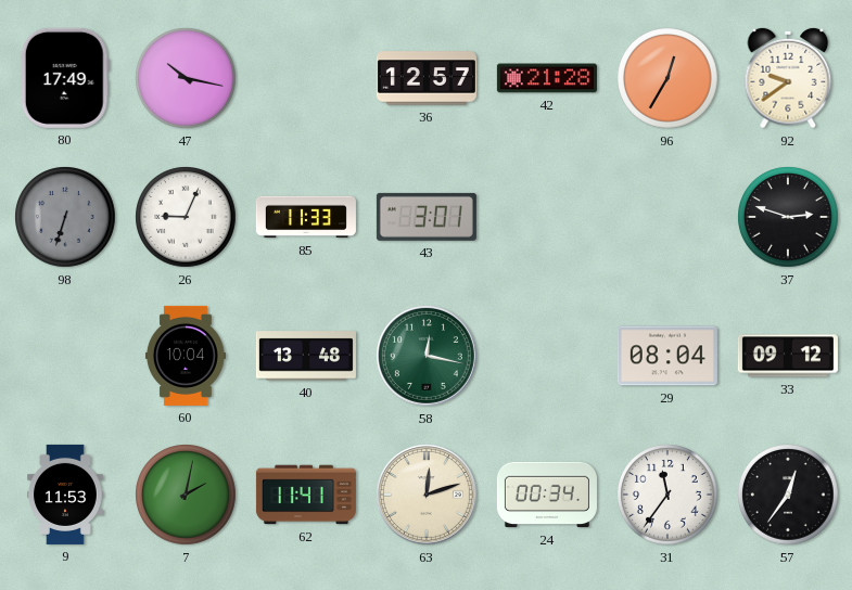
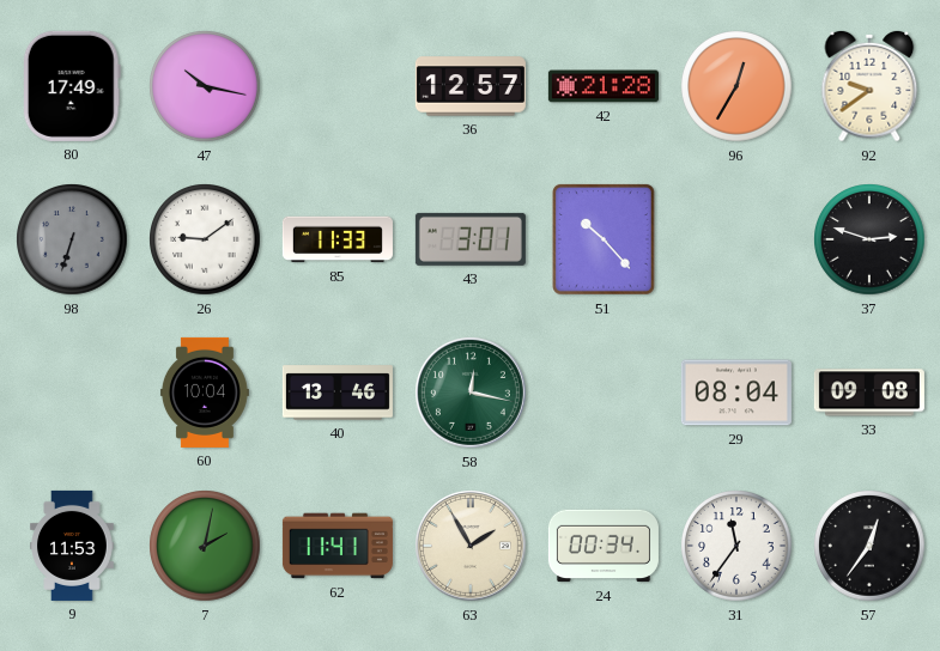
26: 9:04 -> 9:09 (205, 239)
51: none -> 10:23 (604, 239)
40: 13:48 -> 13:46 (338, 393)
33: 09:12 -> 09:08 (869, 393)
63: 12:12 -> 1:55 (471, 546)
